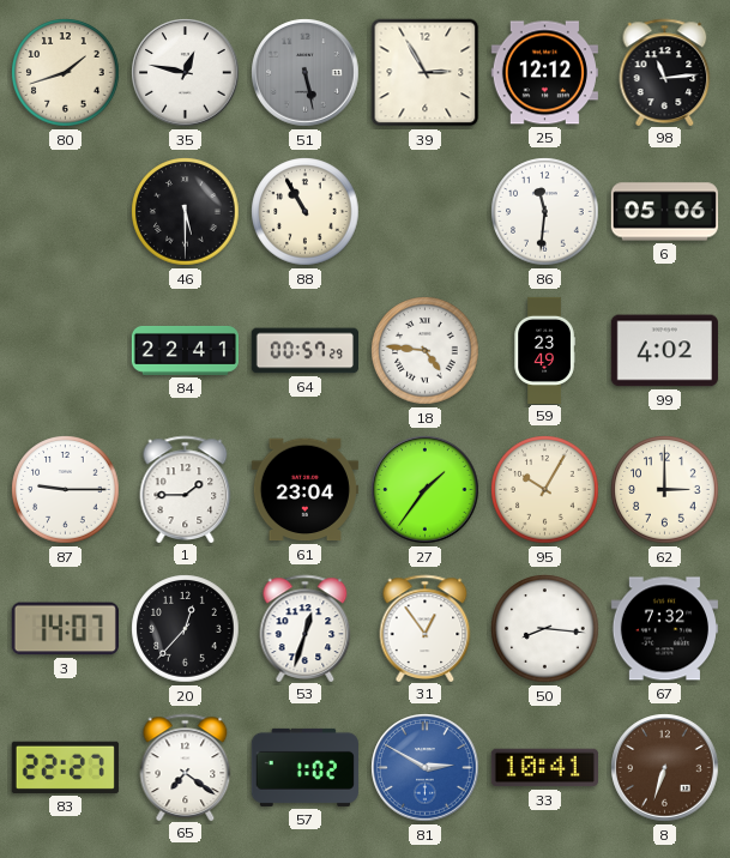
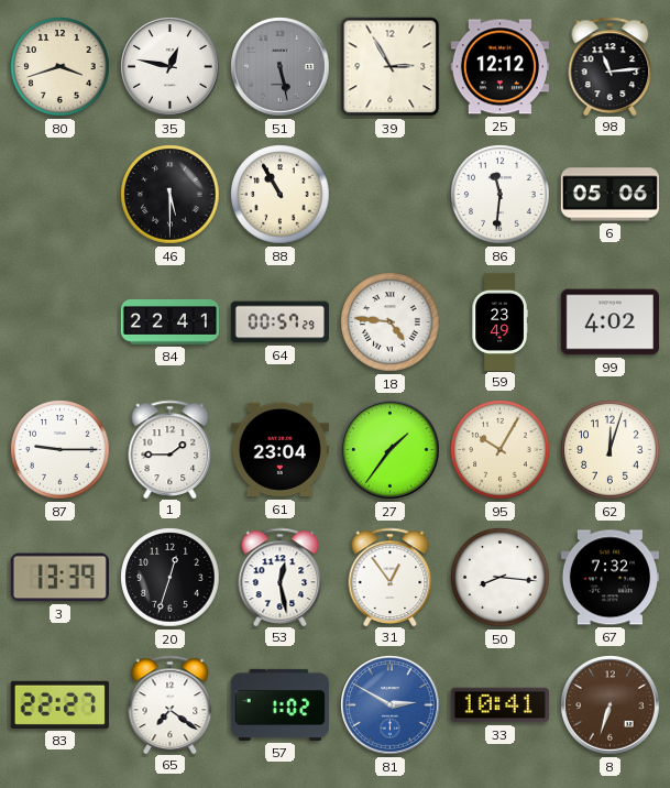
80: 1:42 -> 3:42 (61, 67)
62: 3:00 -> 12:03 (611, 450)
3: 14:07 -> 13:39 (59, 578)
20: 12:37 -> 12:33 (171, 578)
53: 12:33 -> 12:28 (281, 577)
